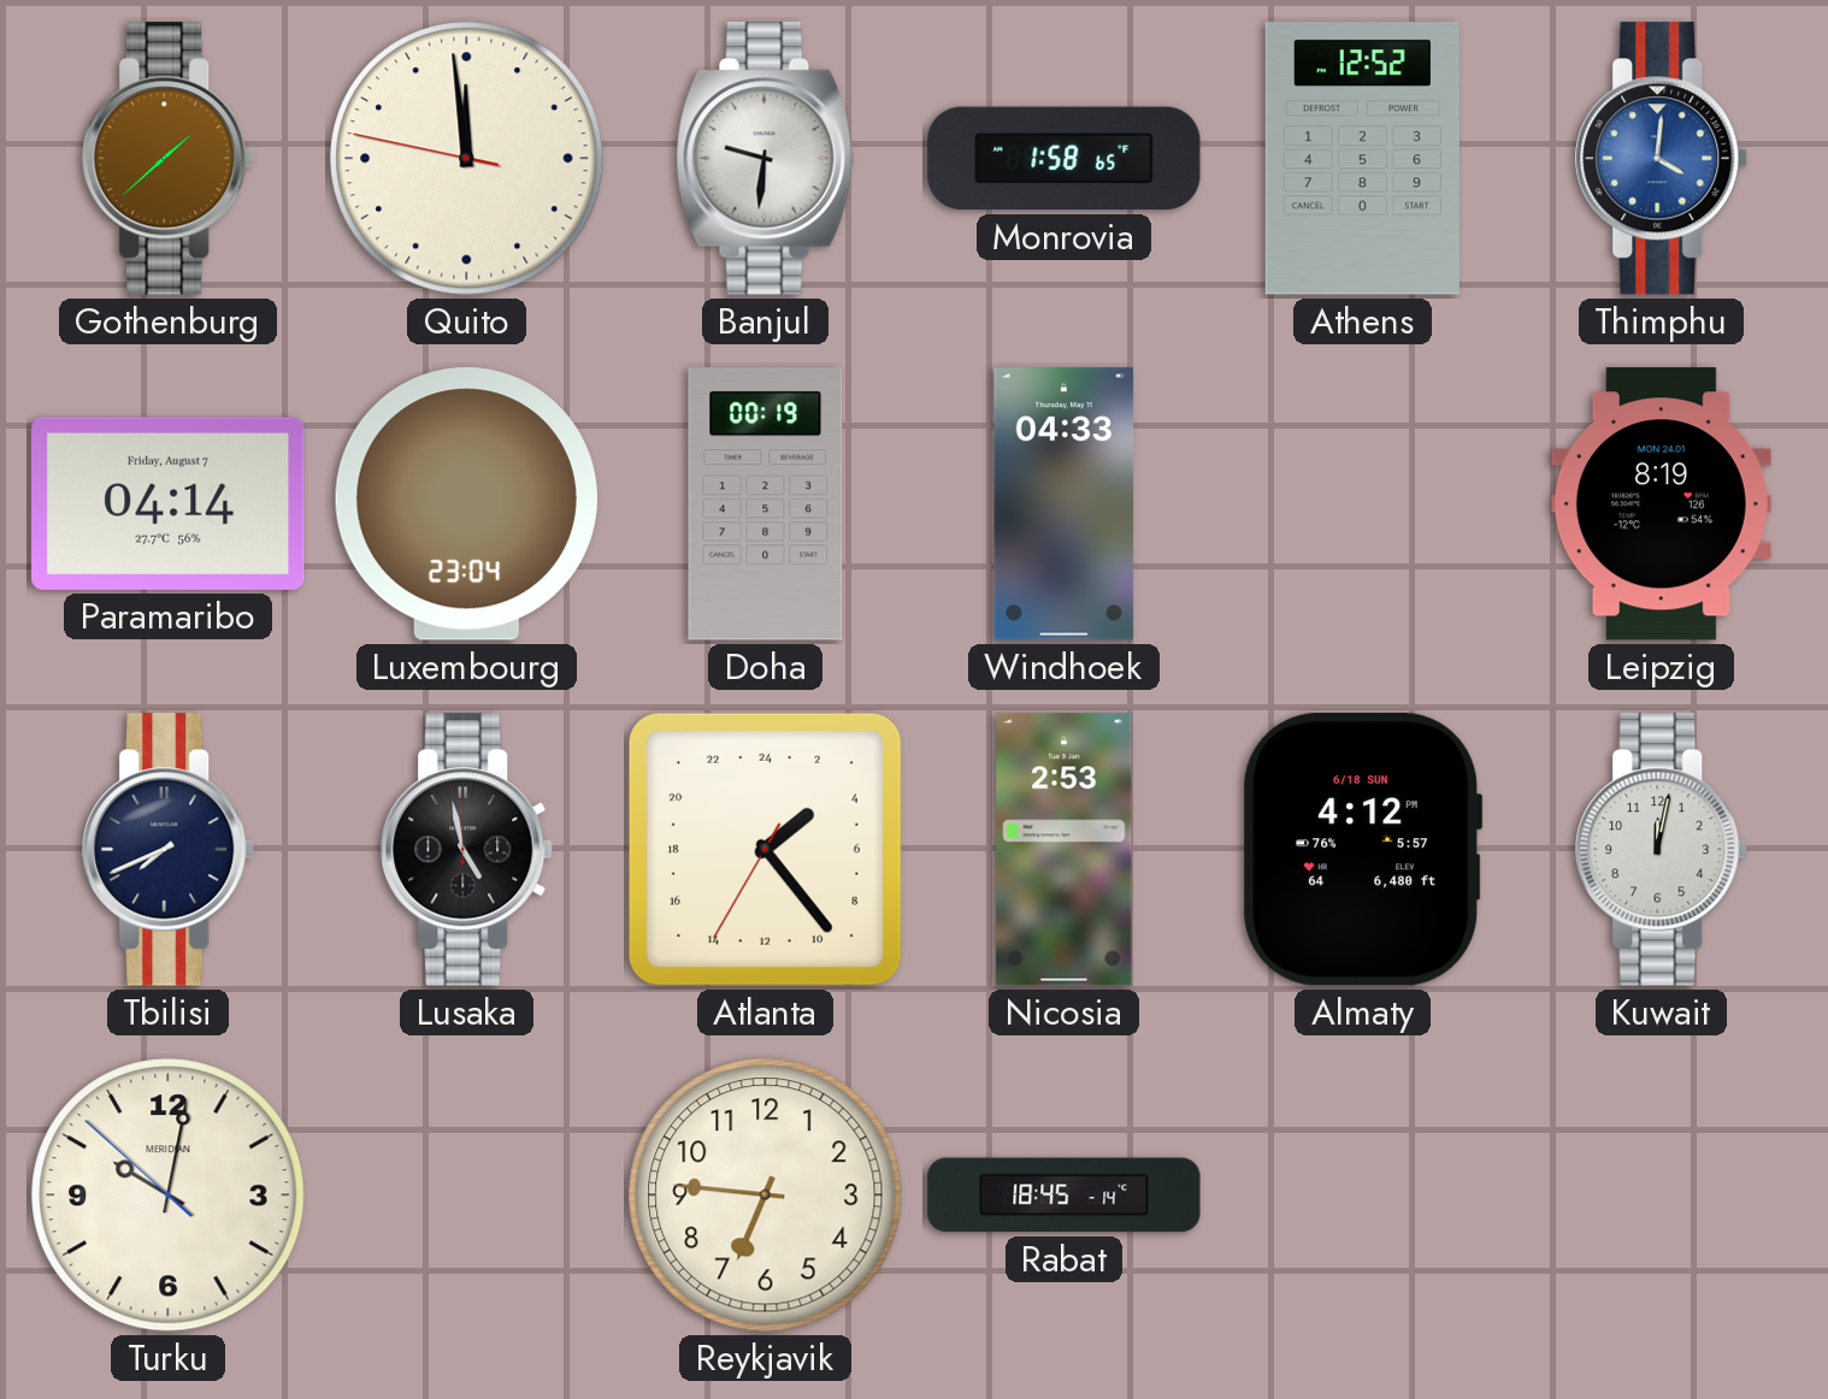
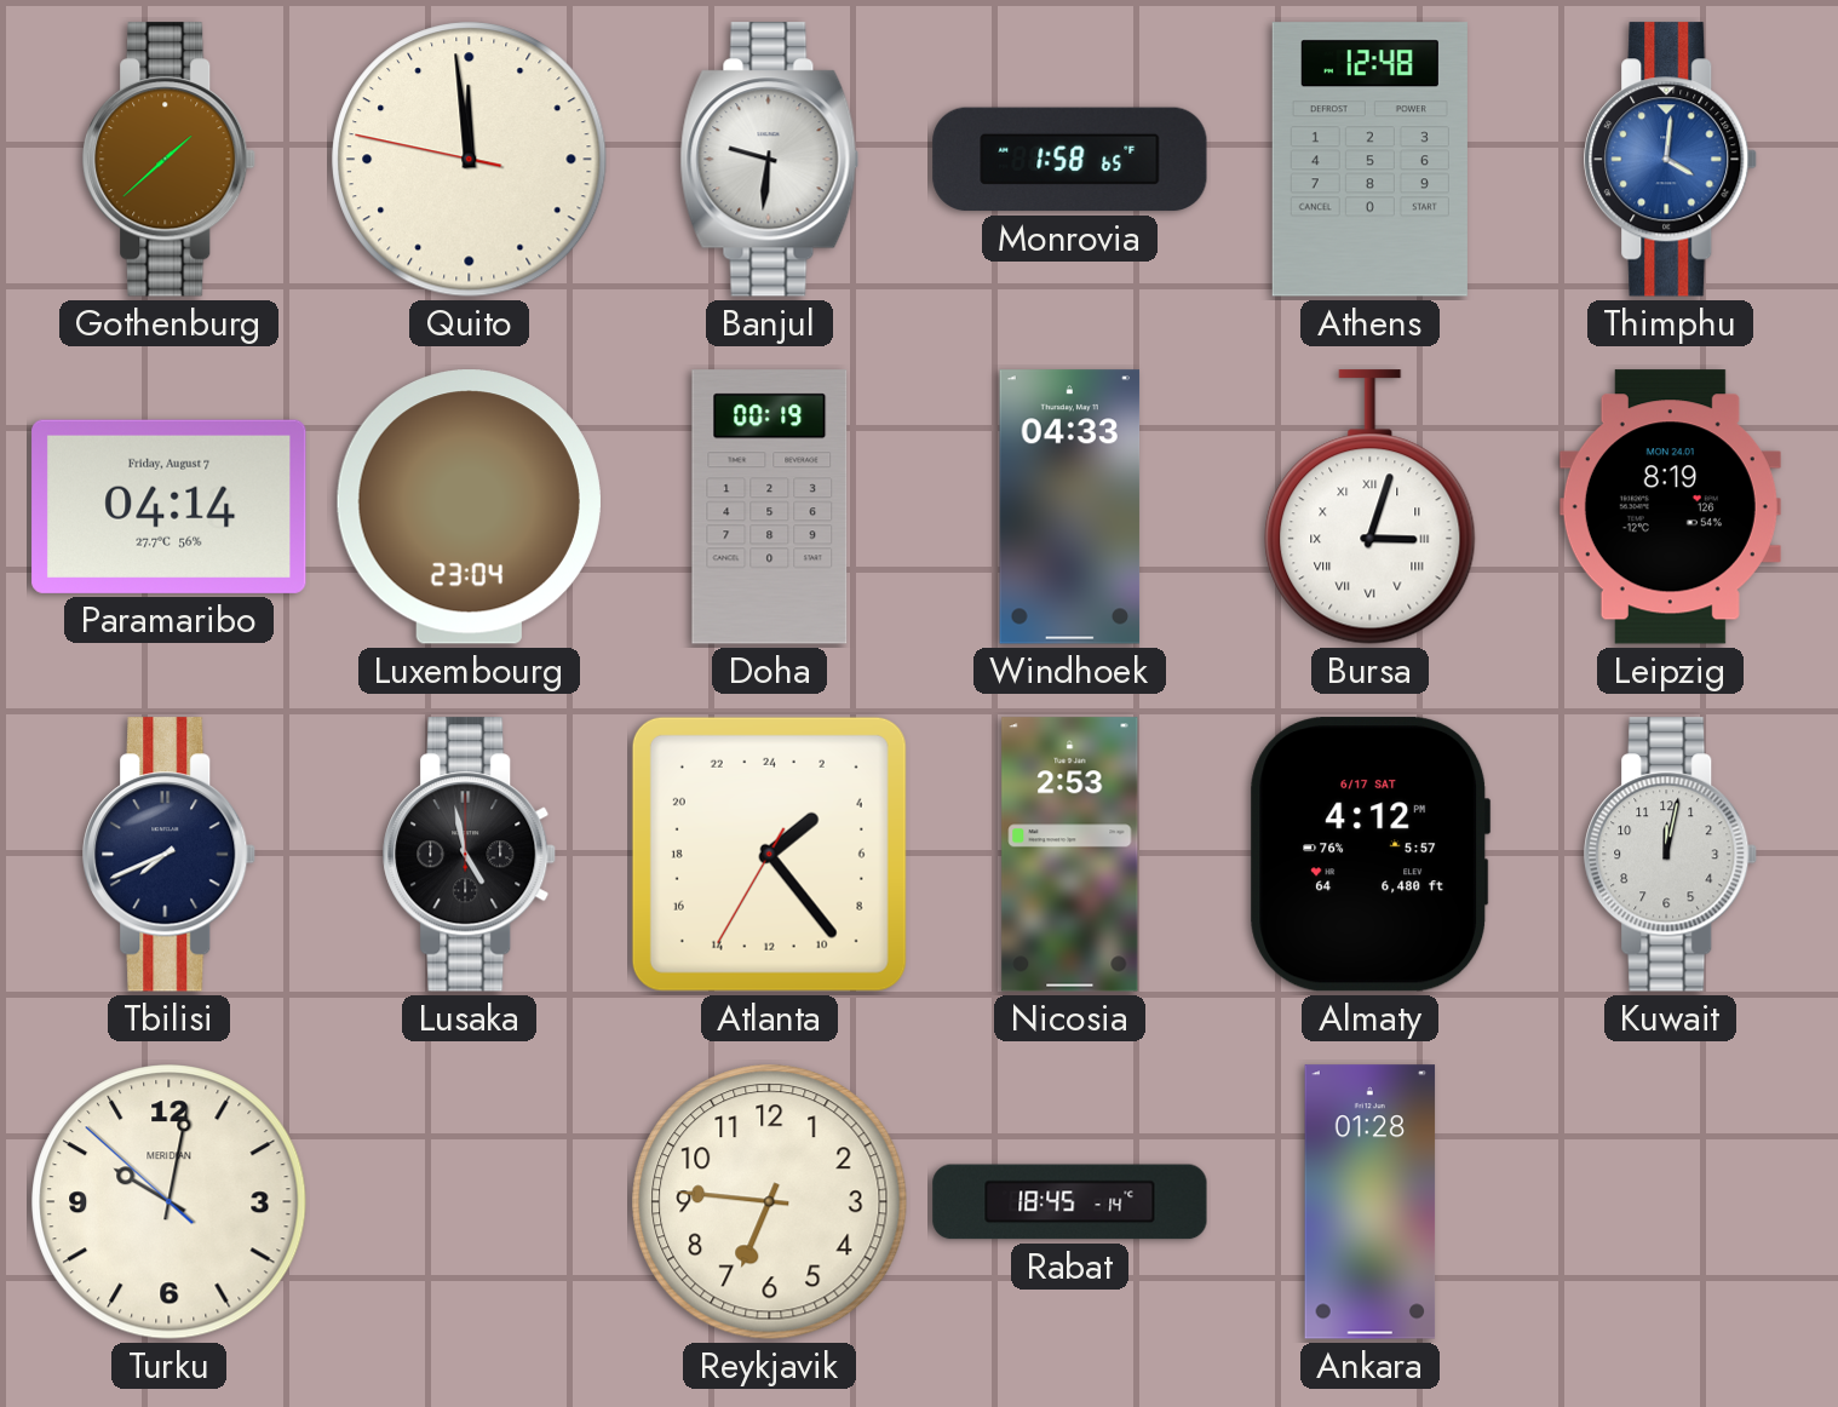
Athens: 12:52 -> 12:48 (1369, 160)
Bursa: none -> 3:03 (1371, 507)
Almaty date: 6/18 SUN -> 6/17 SAT (1371, 855)
Ankara: none -> 01:28 (1371, 1202)
